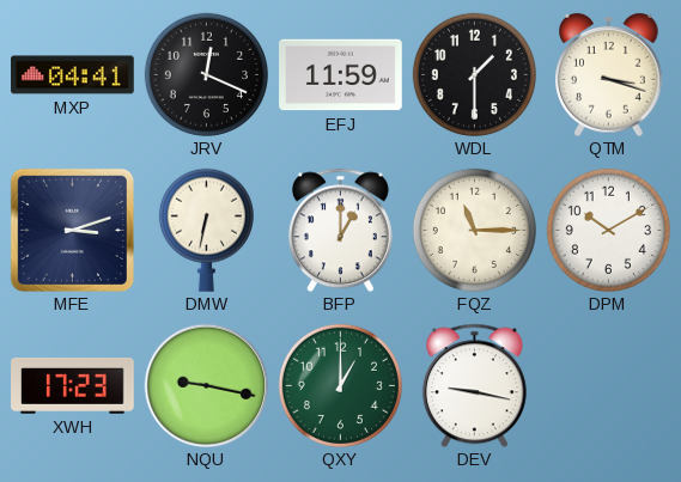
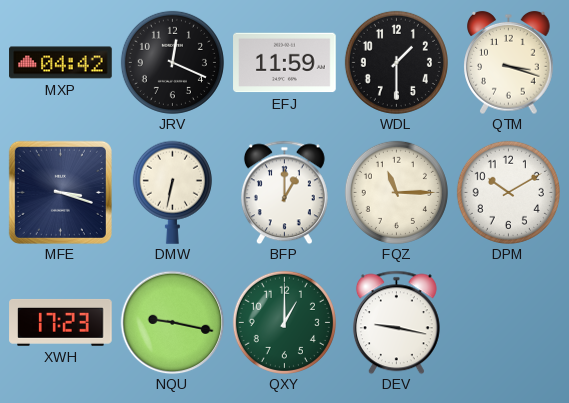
MXP: 04:41 -> 04:42 (61, 63)
MFE: 3:12 -> 3:18 (60, 192)
